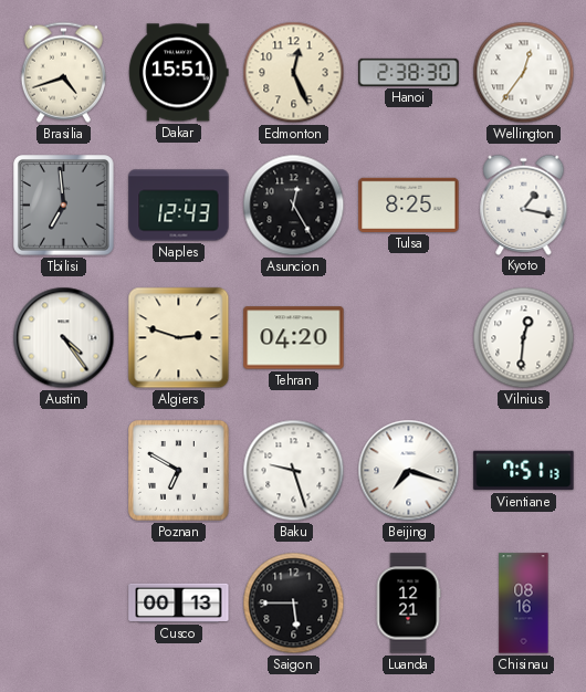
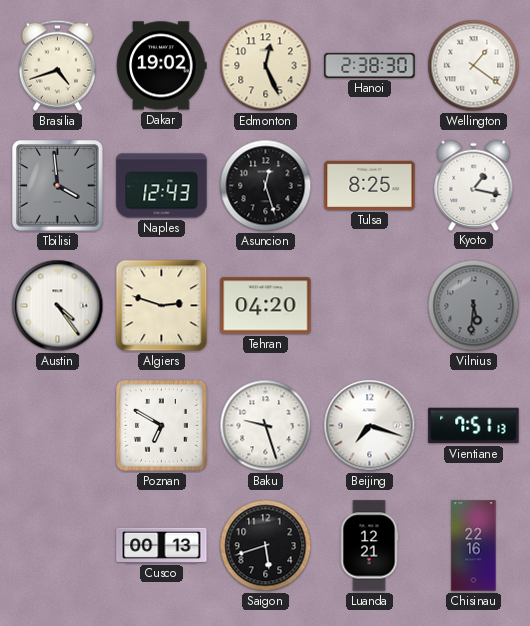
Dakar: 15:51 -> 19:02 (162, 66)
Wellington: 12:36 -> 1:21 (474, 66)
Tbilisi: 6:59 -> 3:59 (58, 186)
Asuncion: 12:25 -> 12:27 (266, 186)
Vilnius: 12:31 -> 5:31 (474, 306)
Vilnius dial: white -> grey (474, 306)
Saigon: 5:45 -> 5:42 (266, 546)
Chisinau: 08:16 -> 22:16 (474, 546)
